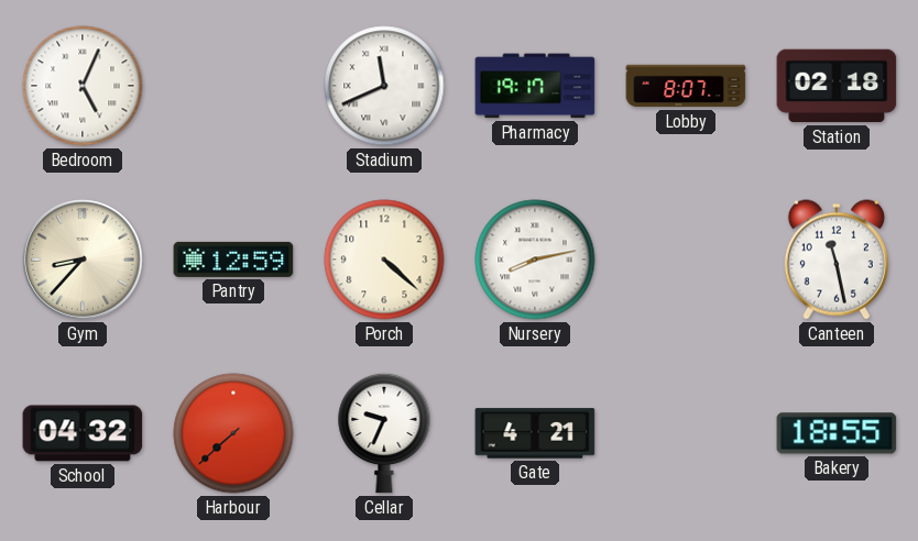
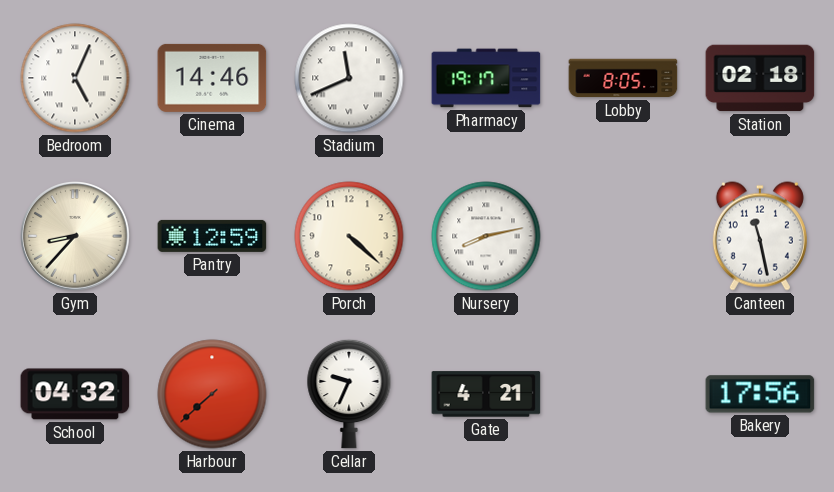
Cinema: none -> 14:46 (212, 78)
Lobby: 8:07 -> 8:05 (623, 78)
Bakery: 18:55 -> 17:56 (760, 394)
